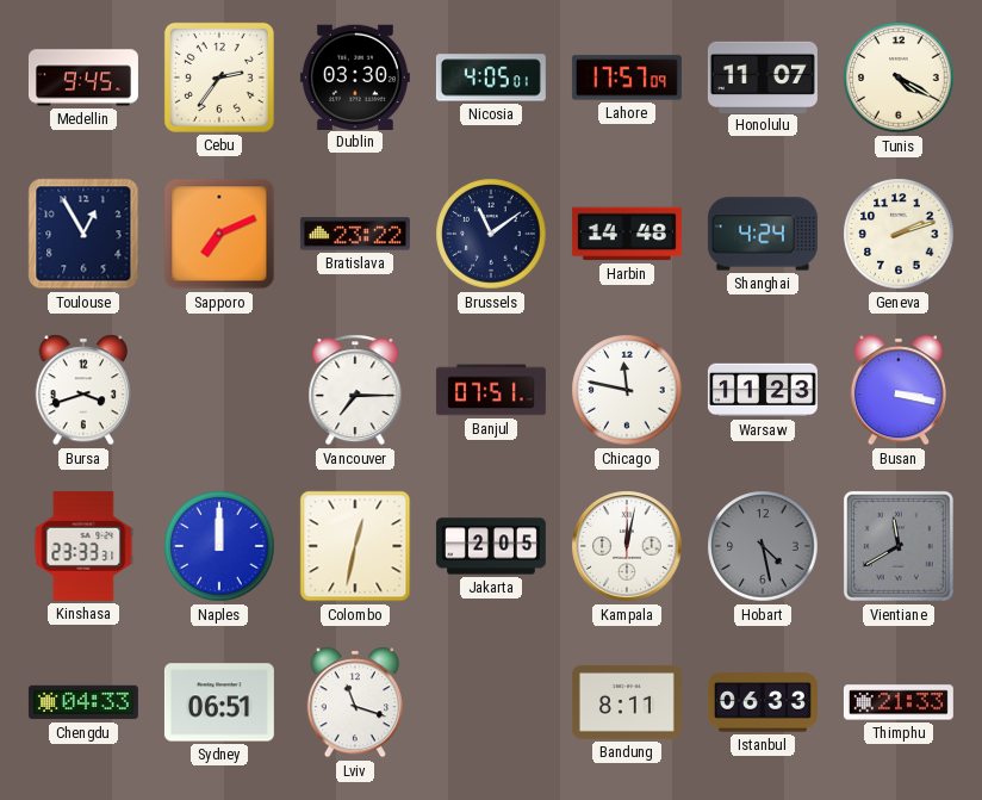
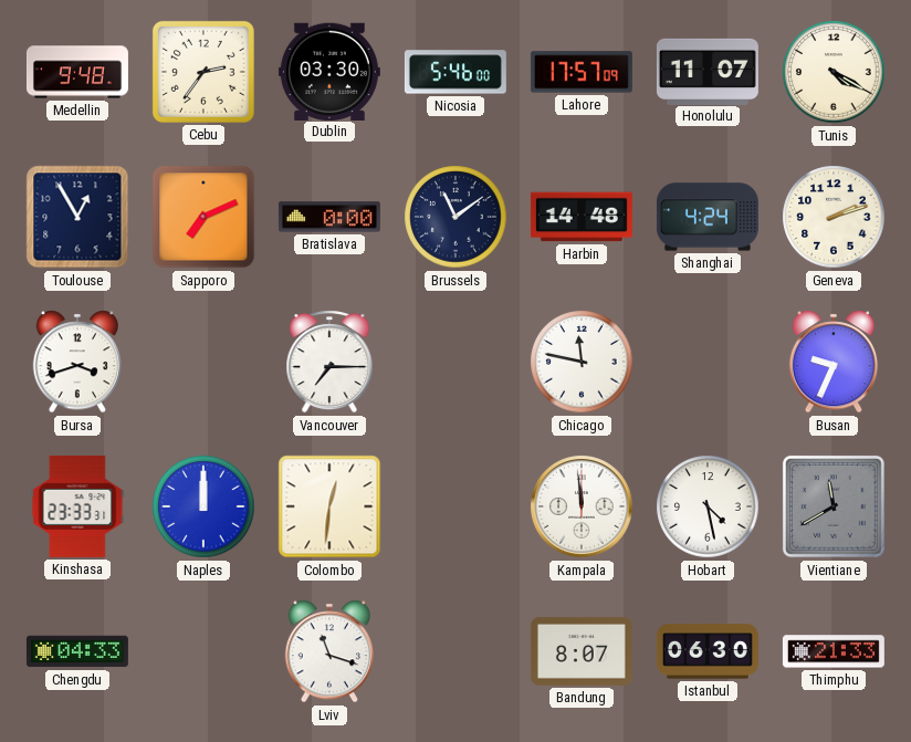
Medellin: 9:45 -> 9:48 (77, 72)
Nicosia: 4:05 -> 5:46 (455, 72)
Bratislava: 23:22 -> 0:00 (329, 217)
Banjul: 07:51 -> none (491, 390)
Warsaw: 11:23 -> none (763, 390)
Busan: 3:17 -> 9:34 (833, 362)
Colombo: 12:32 -> 12:31 (329, 506)
Jakarta: 2:05 -> none (491, 546)
Kampala: 12:02 -> 11:59 (582, 506)
Hobart dial: grey -> white (708, 506)
Sydney: 06:51 -> none (219, 702)
Bandung: 8:11 -> 8:07 (582, 651)
Istanbul: 06:33 -> 06:30 (708, 651)
